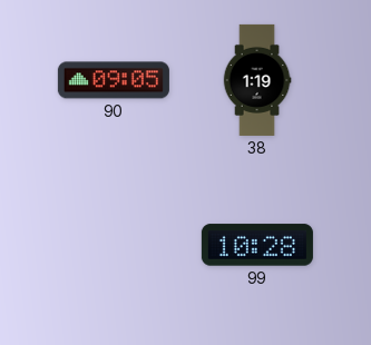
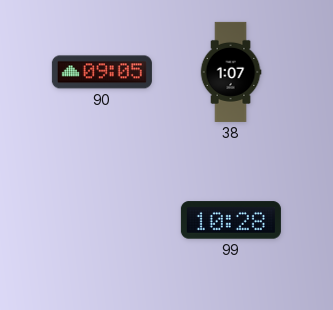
38: 1:19 -> 1:07 (231, 72)
